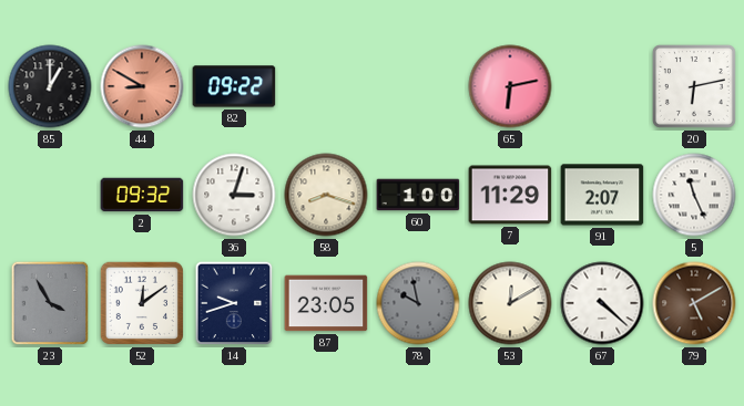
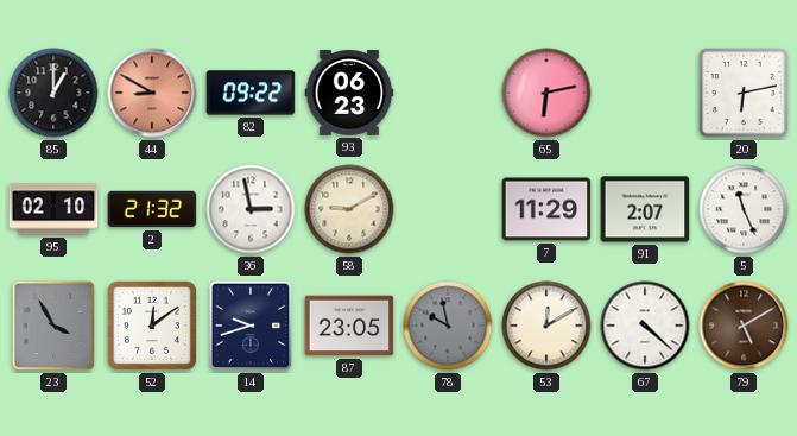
93: none -> 06:23 (349, 94)
95: none -> 02:10 (53, 209)
2: 09:32 -> 21:32 (152, 209)
36: 3:03 -> 2:58 (251, 209)
58: 8:18 -> 9:10 (349, 209)
60: 1:00 -> none (418, 195)
